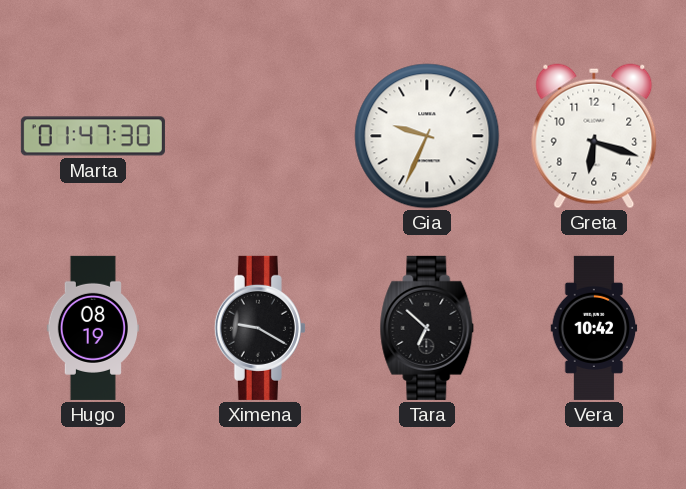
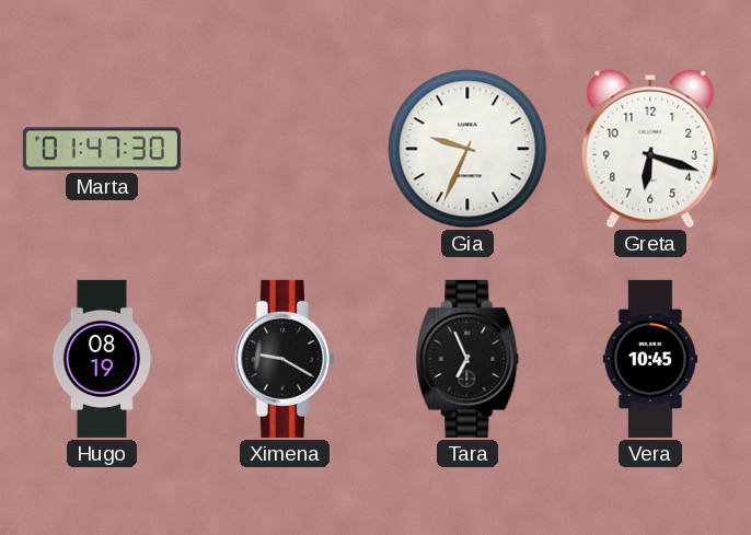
Tara: 6:52 -> 6:56 (467, 359)
Vera: 10:42 -> 10:45 (650, 359)
